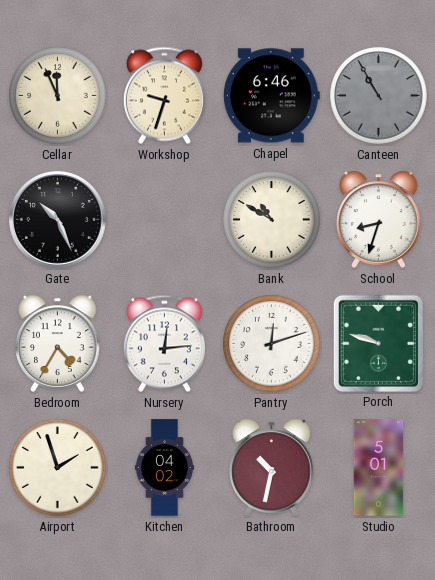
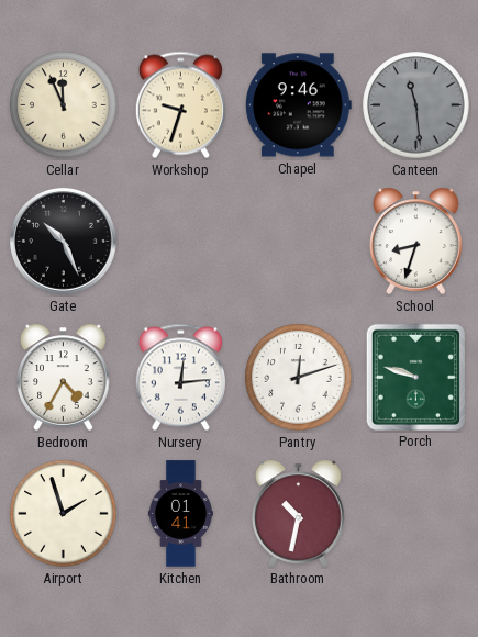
Chapel: 6:46 -> 9:46 (298, 105)
Canteen: 10:55 -> 11:29 (416, 105)
Bank: 10:50 -> none (272, 220)
Kitchen: 04:02 -> 01:41 (180, 514)
Studio: 5:01 -> none (379, 468)
